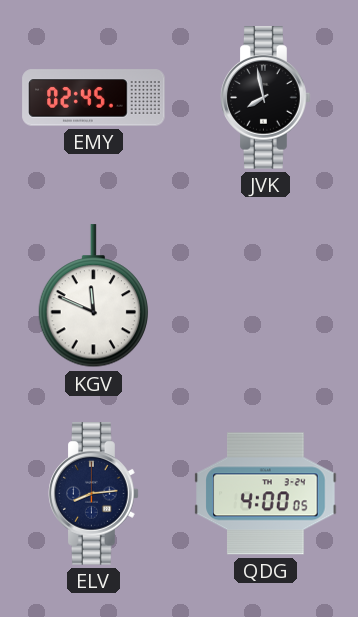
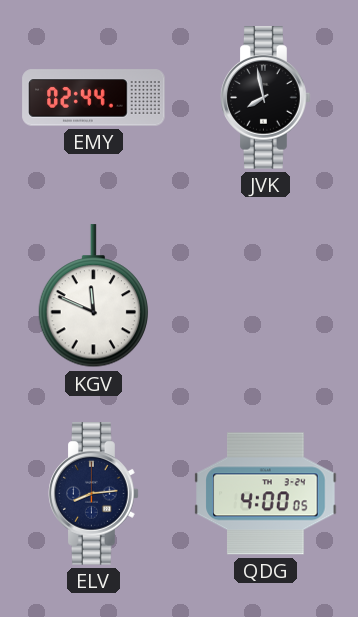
EMY: 02:45 -> 02:44 (94, 98)
